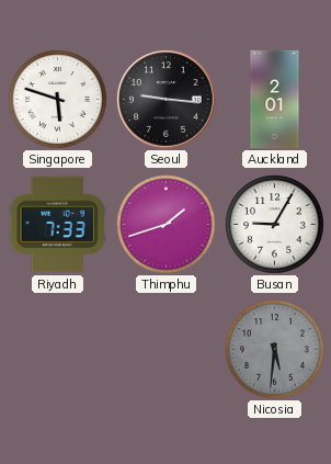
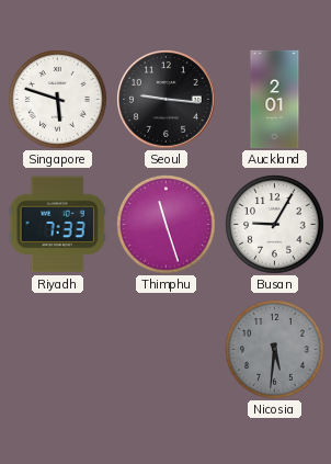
Thimphu: 1:42 -> 11:27 (167, 225)
